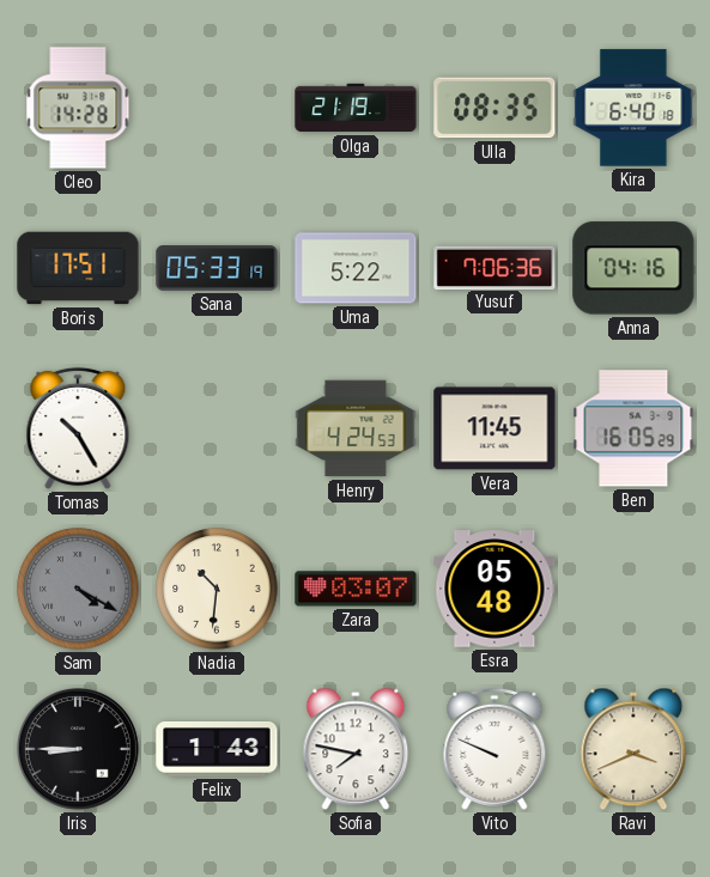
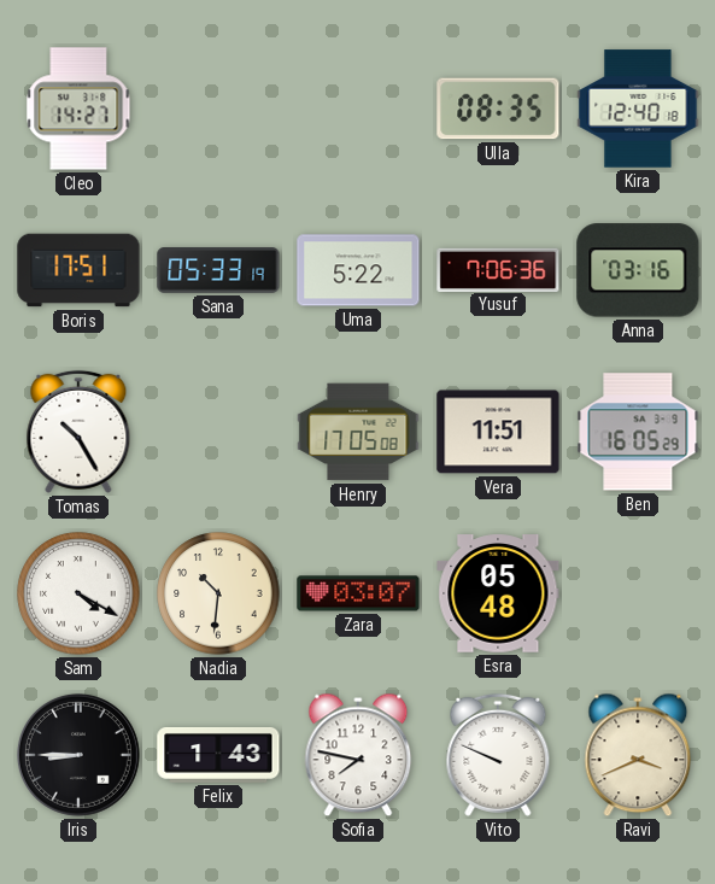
Cleo: 14:28 -> 14:27 (78, 109)
Olga: 21:19 -> none (356, 108)
Kira: 6:40 -> 12:40 (638, 109)
Anna: 04:16 -> 03:16 (638, 270)
Henry: 4:24 -> 17:05 (358, 432)
Vera: 11:45 -> 11:51 (498, 432)
Sam dial: grey -> white (78, 593)
